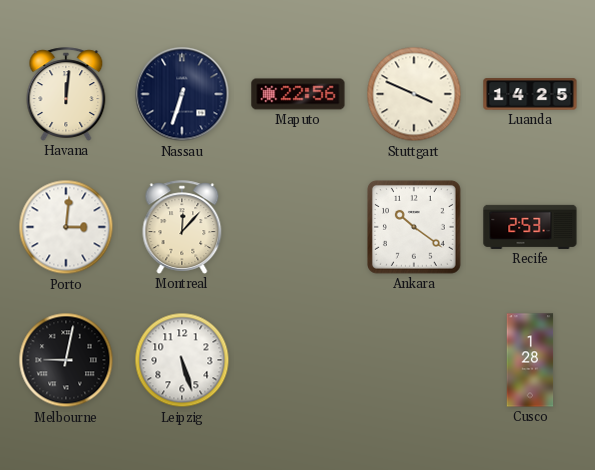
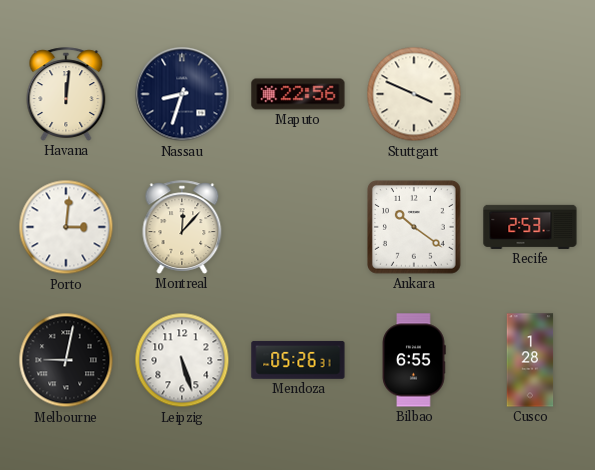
Nassau: 6:33 -> 8:33 (182, 94)
Luanda: 14:25 -> none (530, 94)
Mendoza: none -> 05:26 (298, 360)
Bilbao: none -> 6:55 (414, 360)
